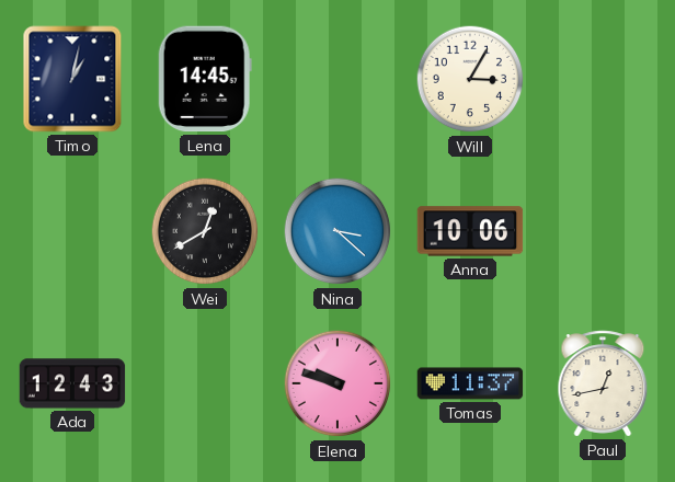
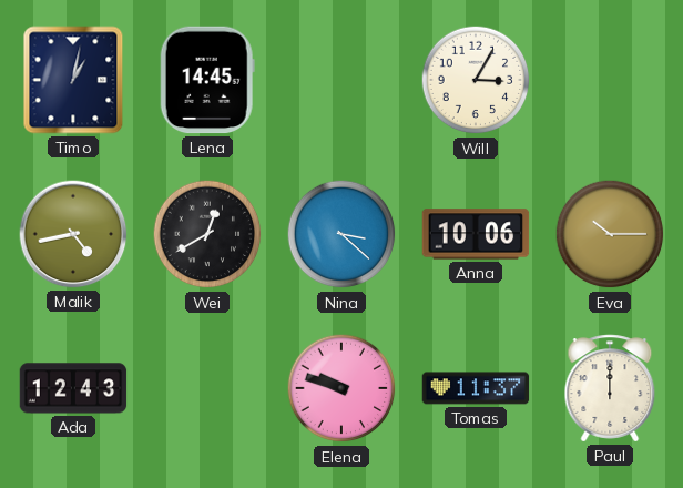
Malik: none -> 4:43 (73, 234)
Eva: none -> 10:15 (610, 234)
Paul: 12:43 -> 12:00 (610, 388)
